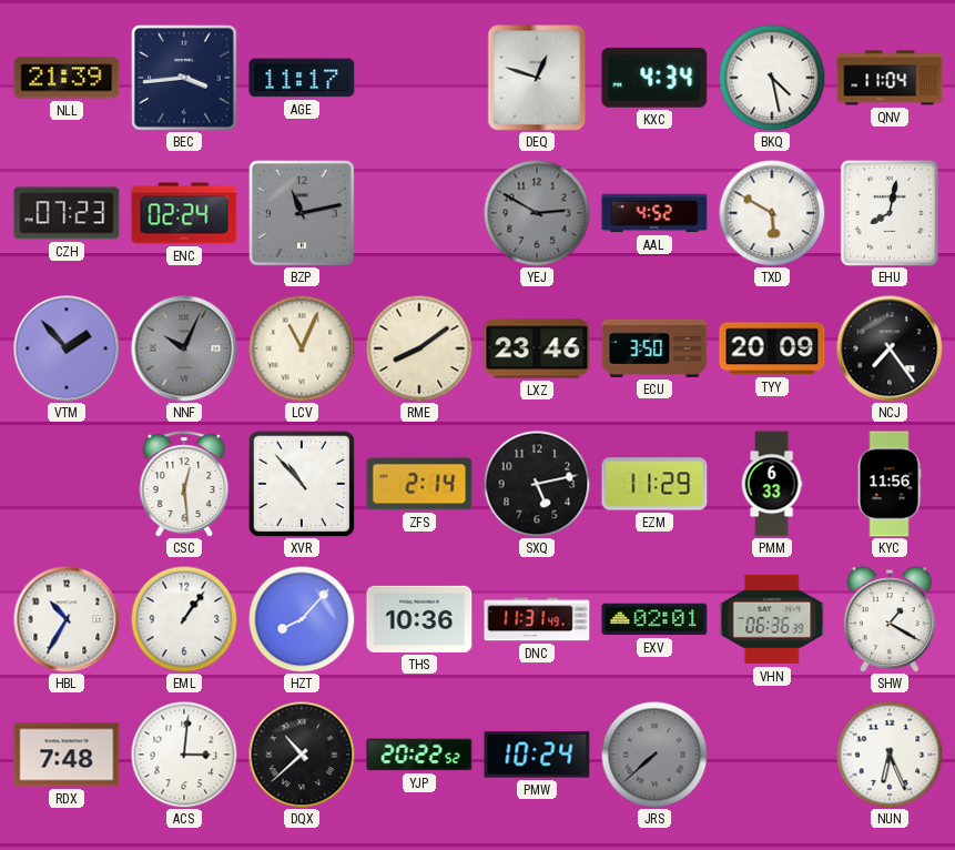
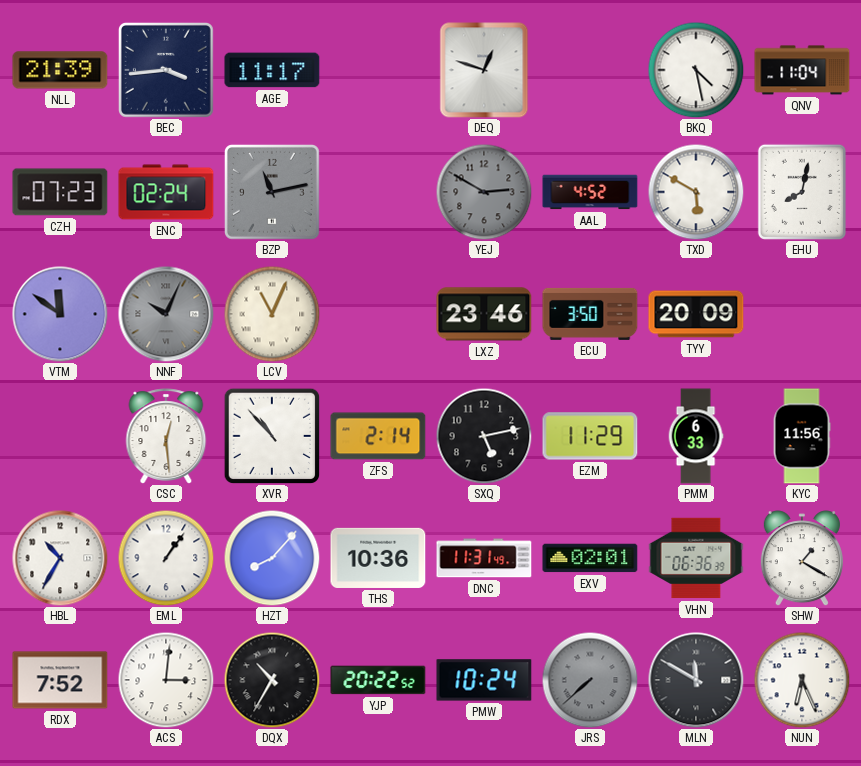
KXC: 4:34 -> none (654, 78)
VTM: 1:53 -> 11:51 (60, 314)
RME: 8:09 -> none (419, 348)
NCJ: 7:24 -> none (890, 348)
RDX: 7:48 -> 7:52 (60, 680)
DQX: 10:38 -> 10:35 (272, 680)
MLN: none -> 11:50 (696, 680)
